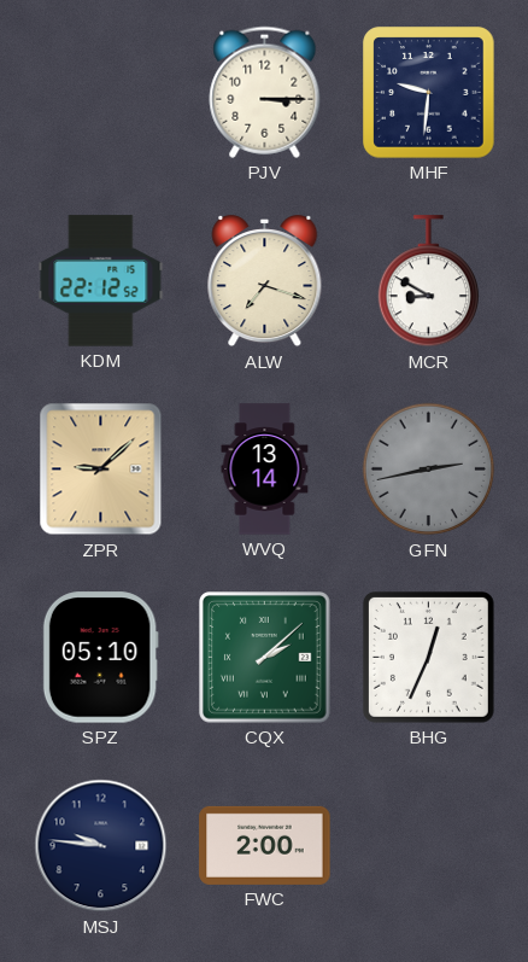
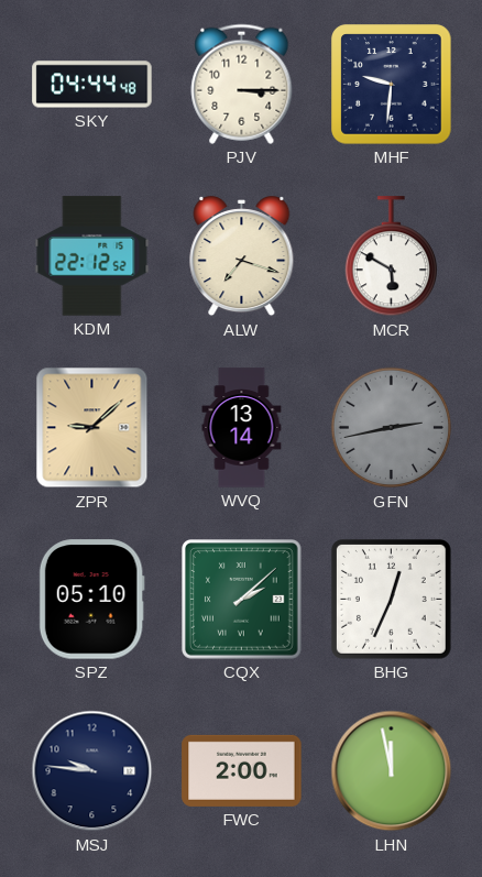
SKY: none -> 04:44 (92, 85)
MCR: 8:50 -> 5:50 (391, 256)
LHN: none -> 11:58 (392, 771)
